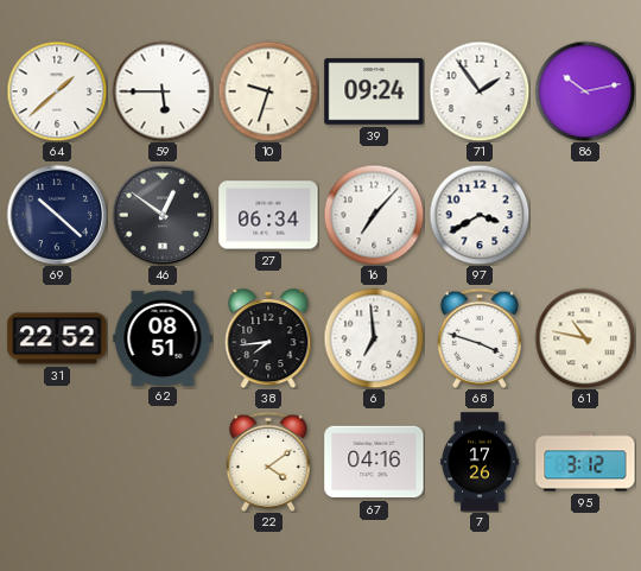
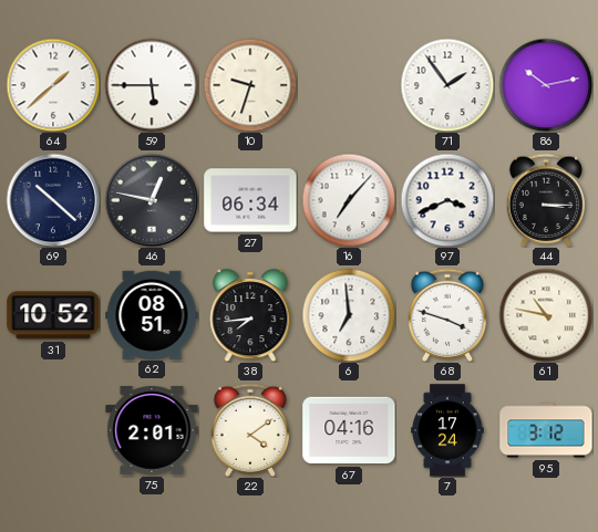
39: 09:24 -> none (374, 91)
46: 12:51 -> 12:47 (152, 200)
97: 3:40 -> 3:41 (447, 200)
44: none -> 3:15 (546, 200)
31: 22:52 -> 10:52 (53, 315)
75: none -> 2:01 (152, 430)
7: 17:26 -> 17:24 (447, 430)
